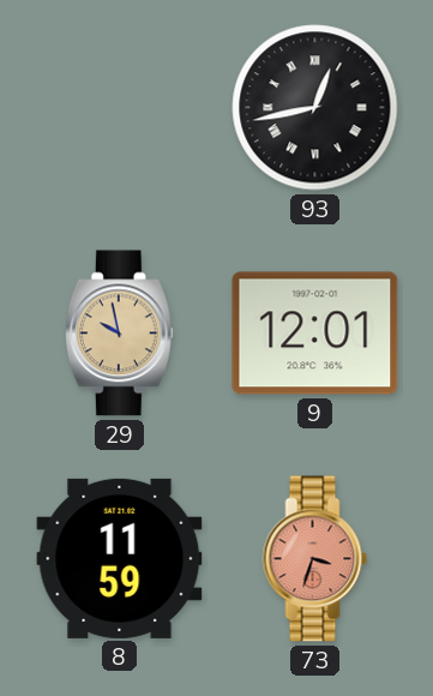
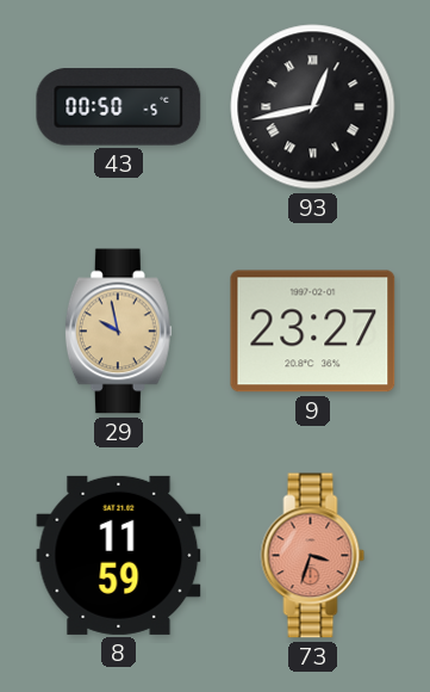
43: none -> 00:50 (119, 107)
9: 12:01 -> 23:27 (313, 332)
